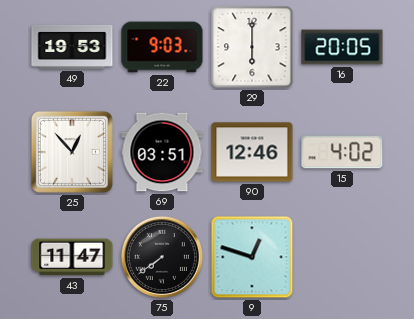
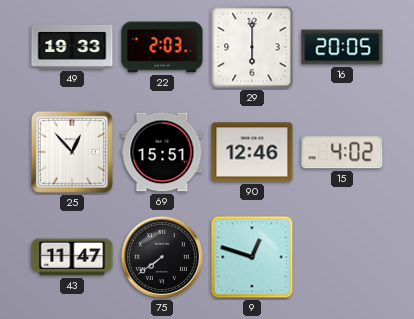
49: 19:53 -> 19:33 (72, 47)
22: 9:03 -> 2:03 (162, 47)
69: 03:51 -> 15:51 (162, 152)
